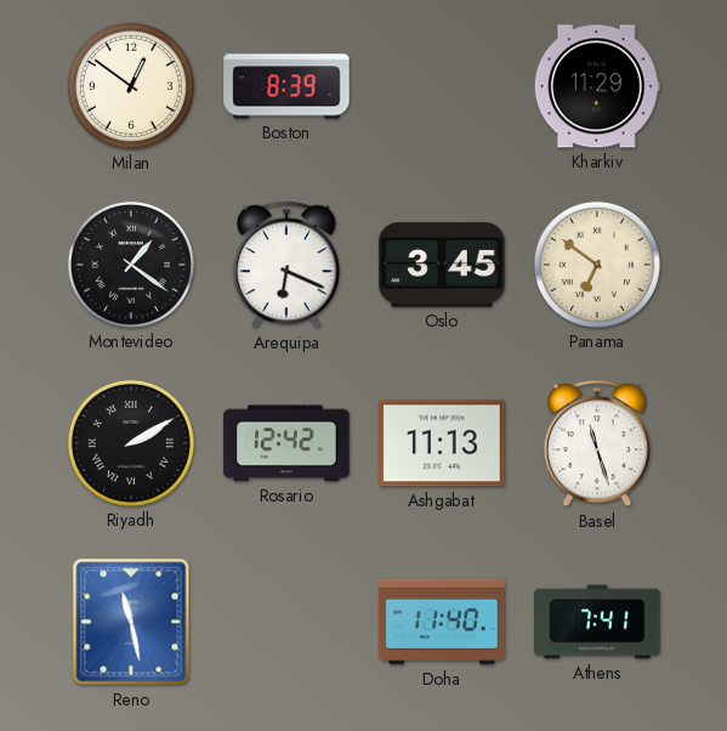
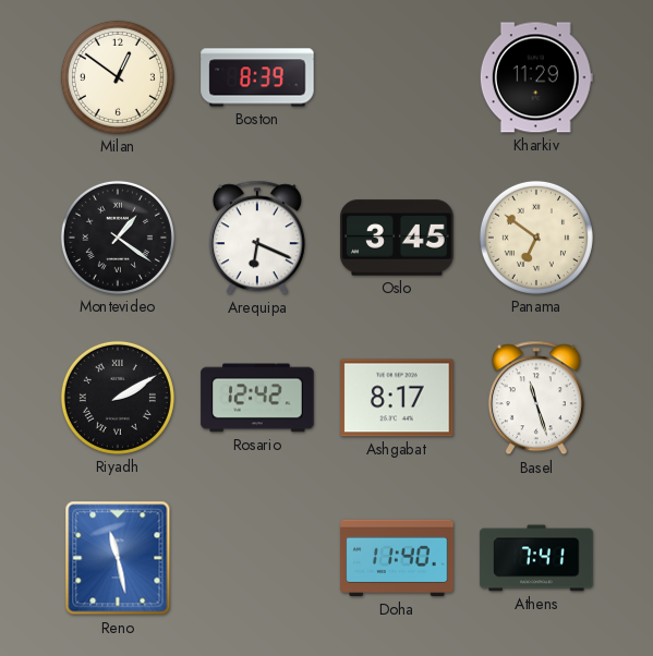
Ashgabat: 11:13 -> 8:17 (397, 398)
